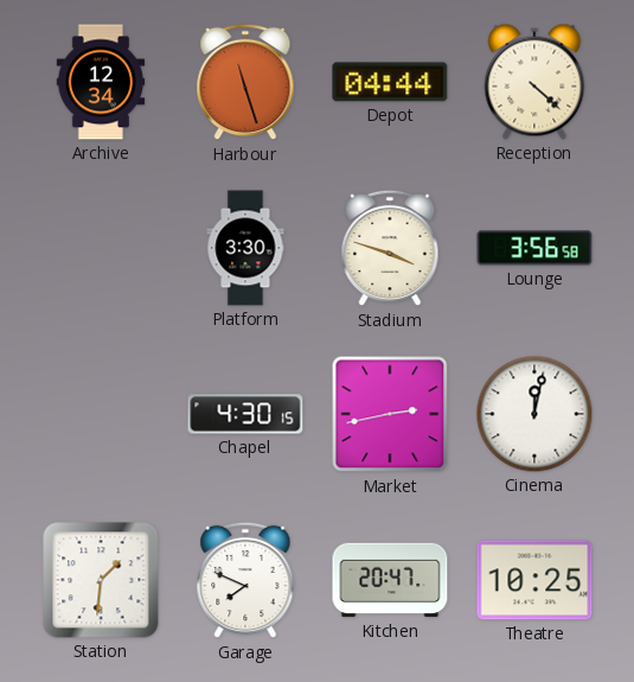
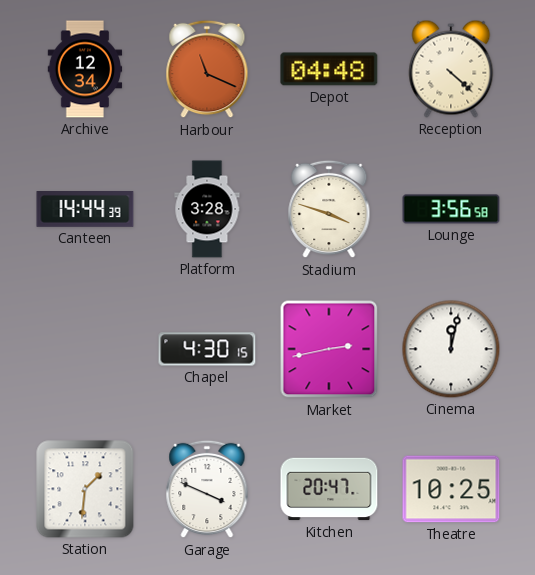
Harbour: 11:27 -> 11:19 (207, 69)
Depot: 04:44 -> 04:48 (329, 69)
Canteen: none -> 14:44 (85, 210)
Platform: 3:30 -> 3:28 (207, 209)
Garage: 7:49 -> 3:49 (207, 489)
